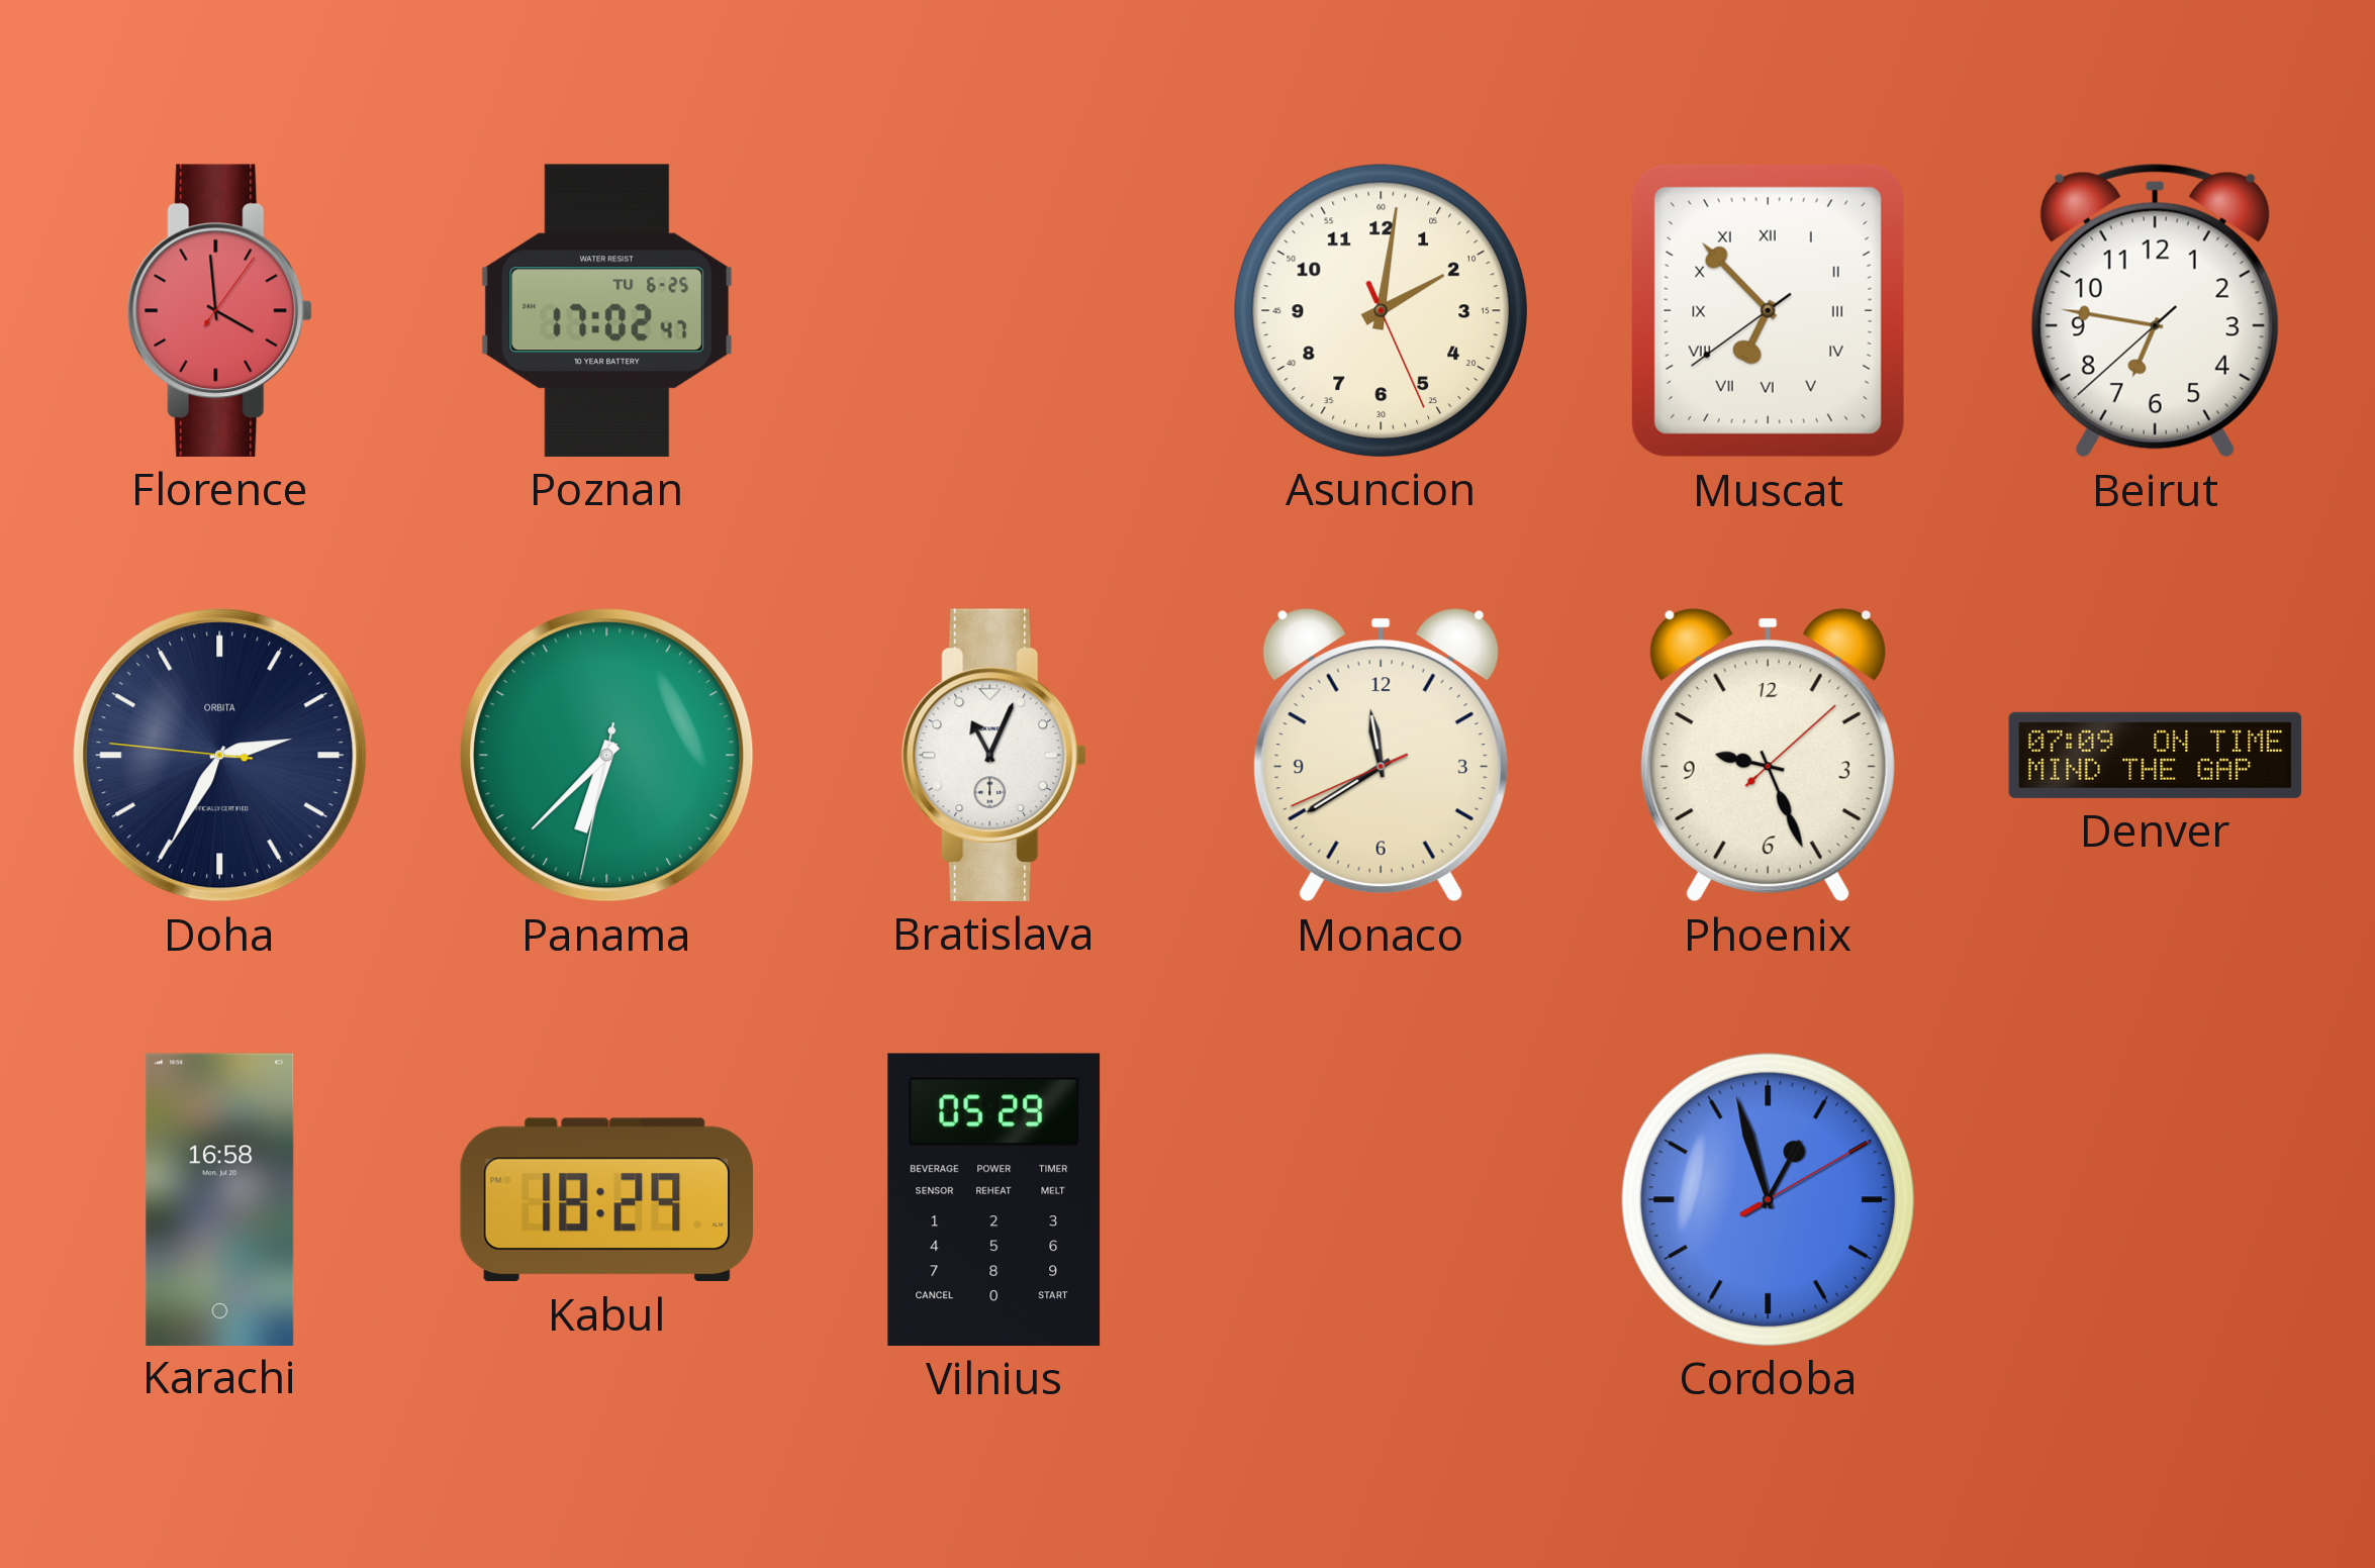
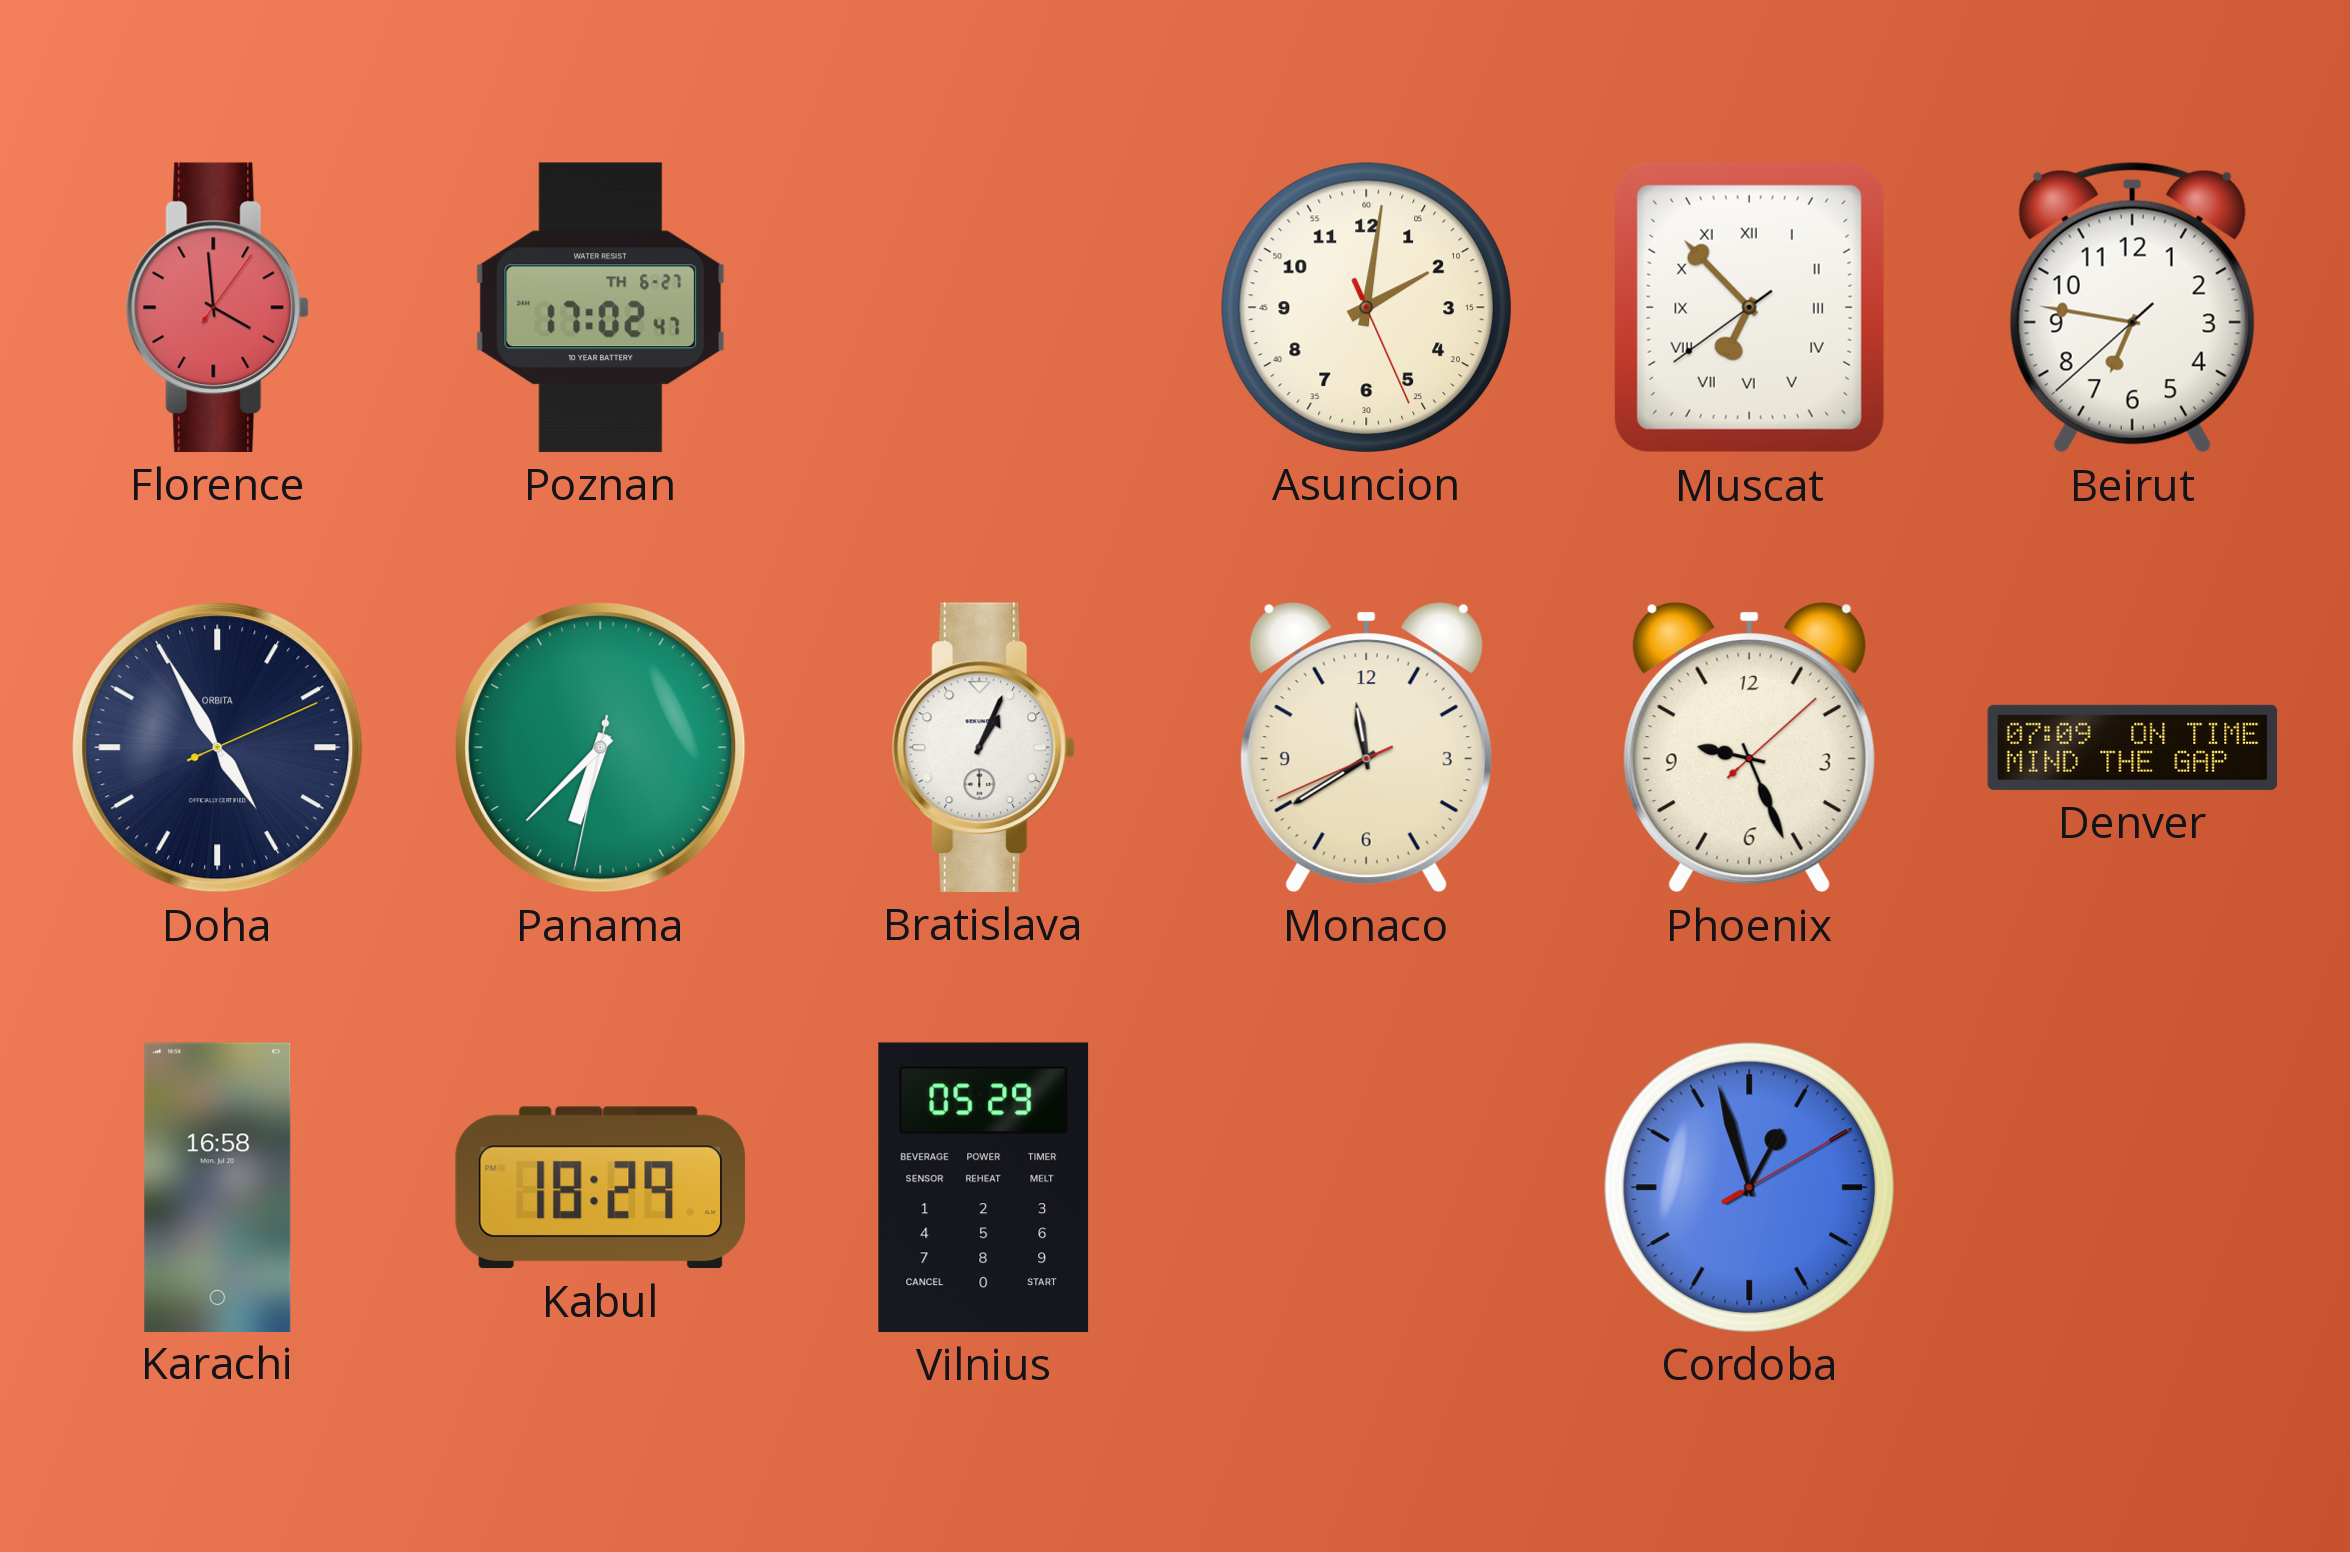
Poznan date: TU 6-25 -> TH 6-27 (601, 307)
Doha: 2:34 -> 4:55 (218, 748)
Bratislava: 11:04 -> 1:04 (984, 747)
